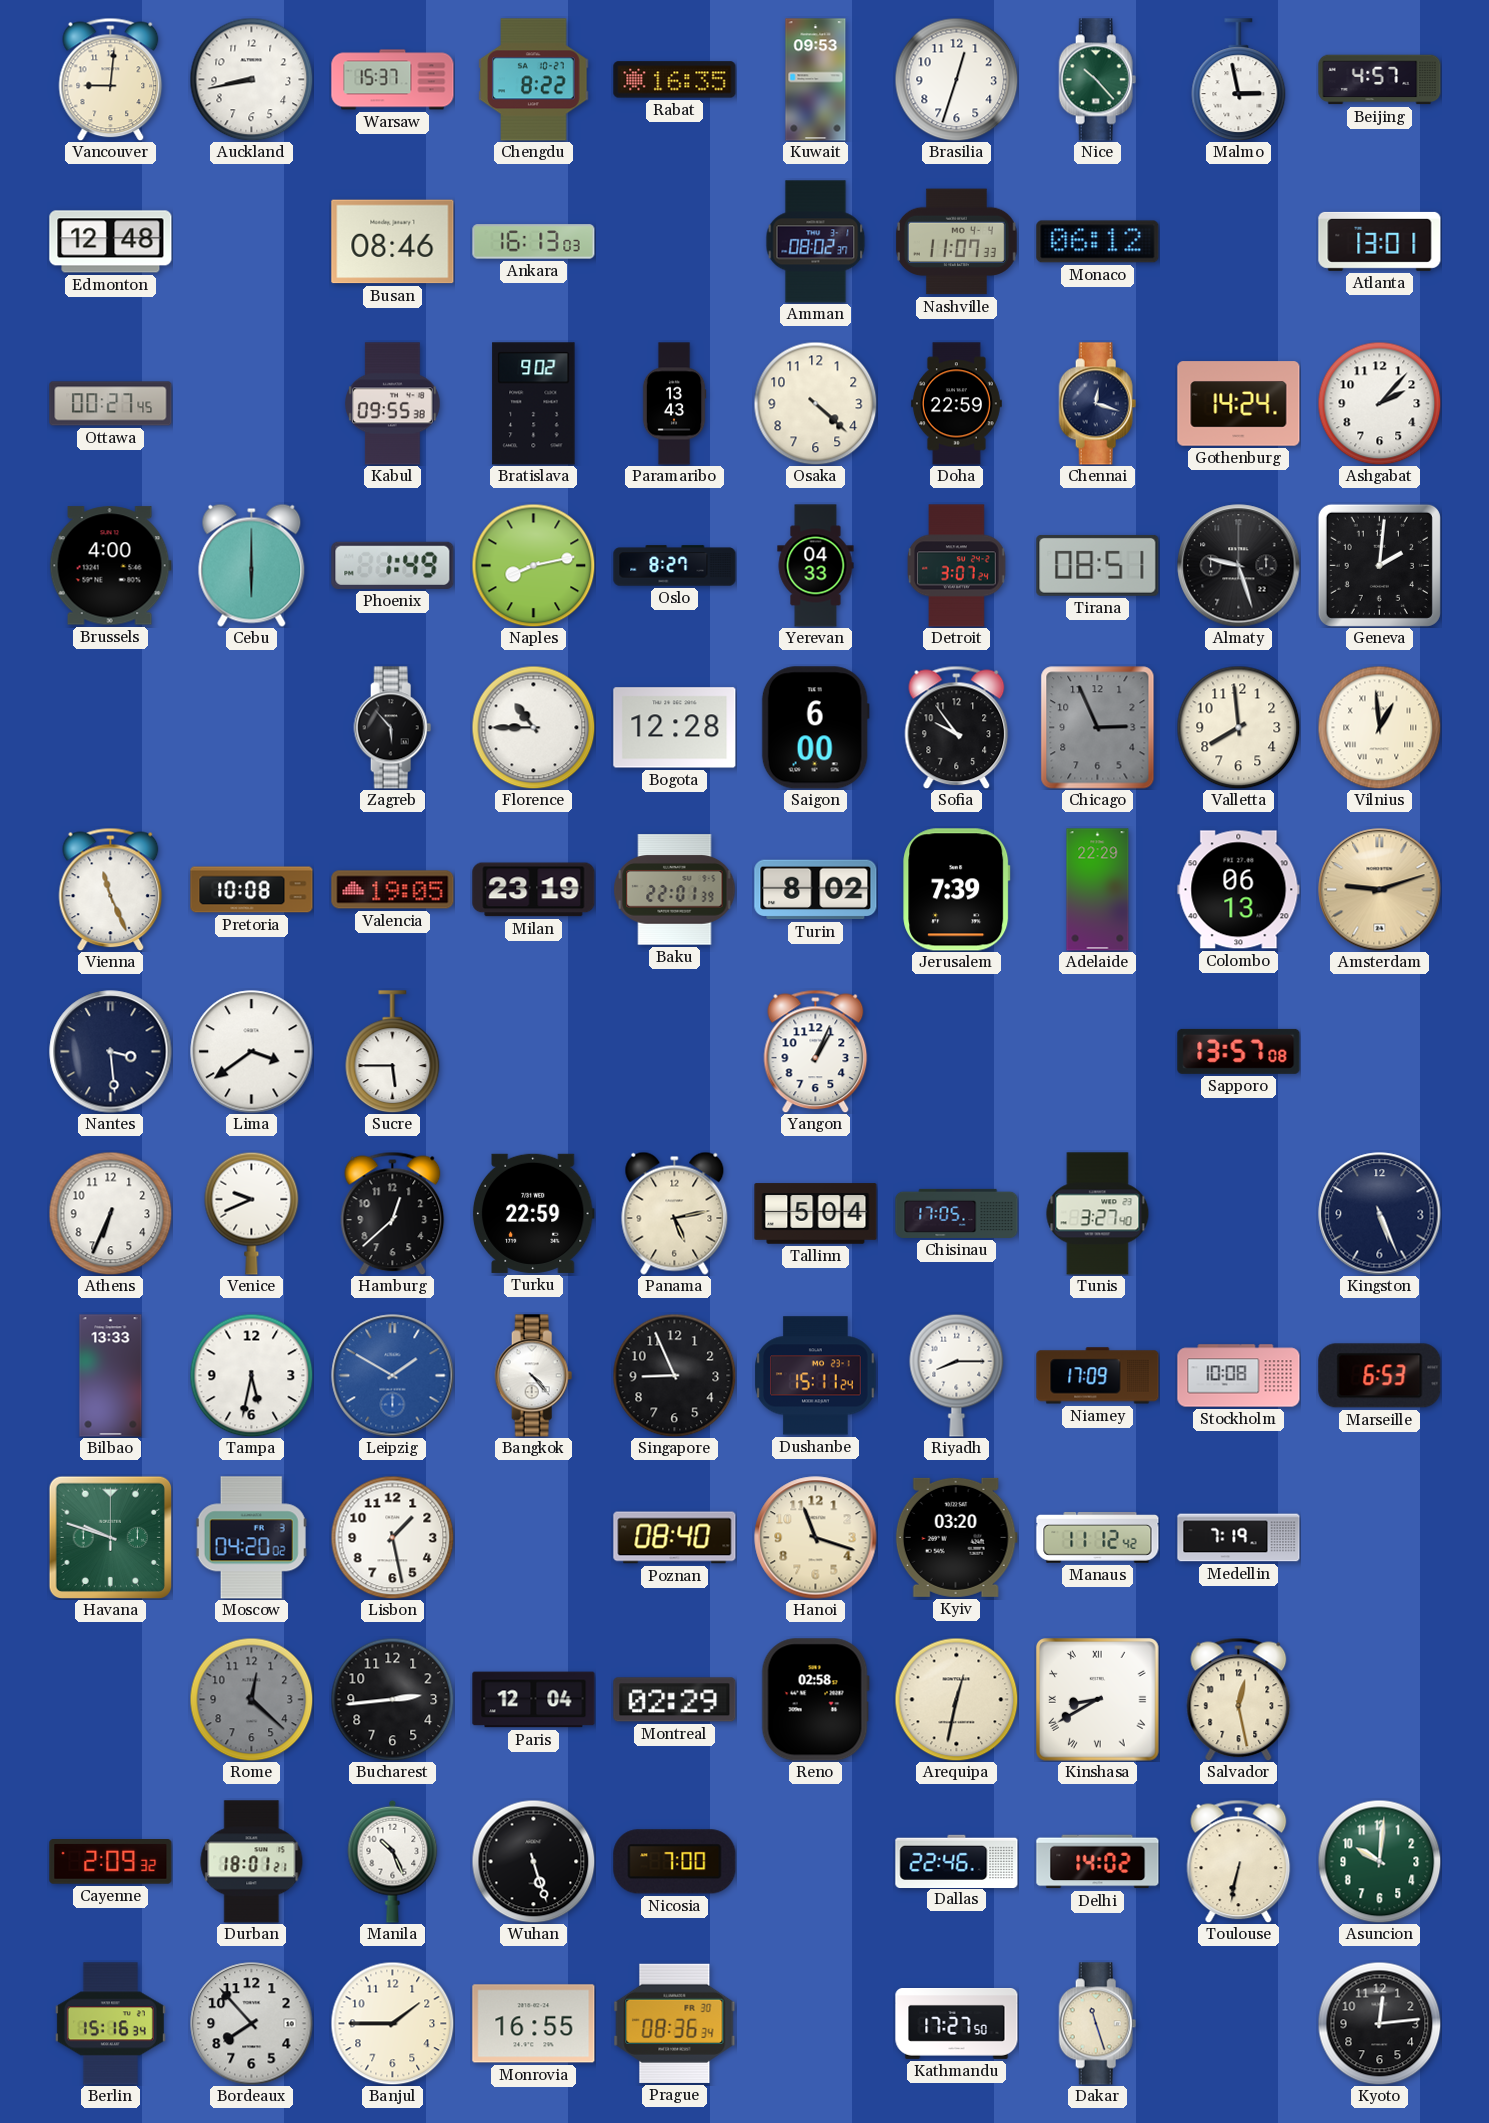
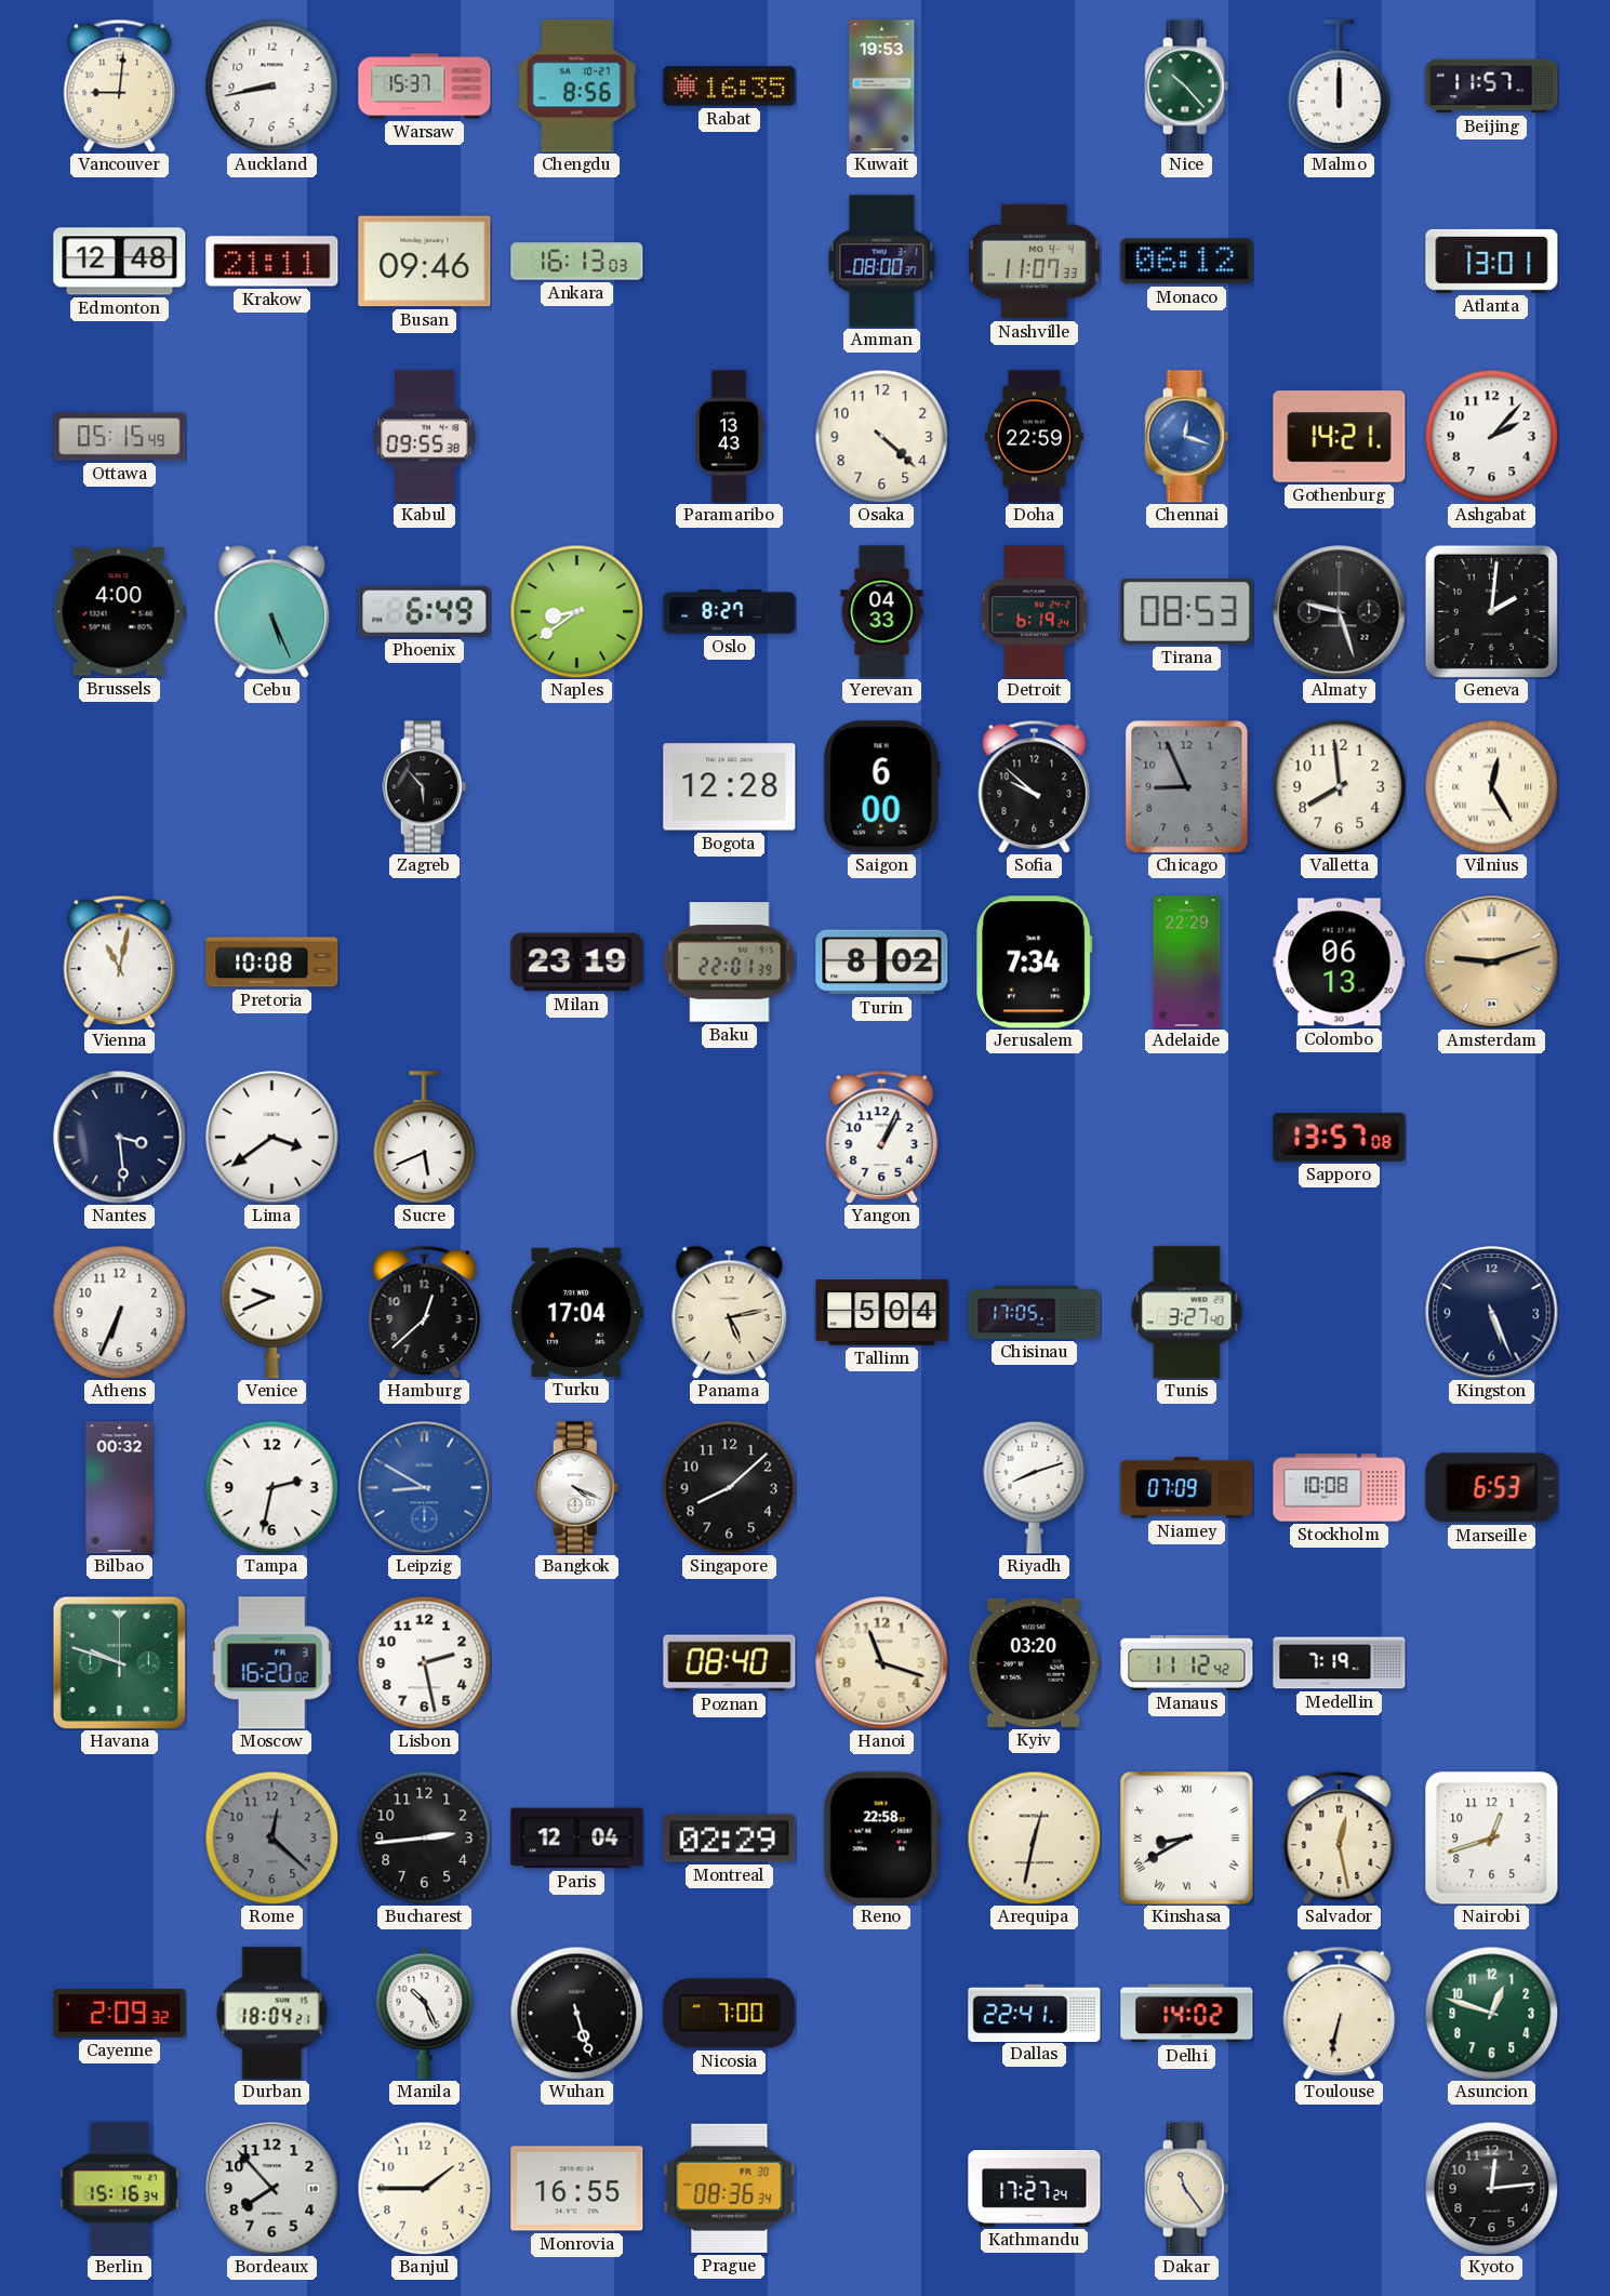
Chengdu: 8:22 -> 8:56 (577, 87)
Kuwait: 09:53 -> 19:53 (882, 87)
Brasilia: 12:33 -> none (956, 79)
Malmo: 2:58 -> 12:00 (1340, 87)
Beijing: 4:57 -> 11:57 (1492, 87)
Krakow: none -> 21:11 (272, 262)
Busan: 08:46 -> 09:46 (425, 262)
Amman: 08:02 -> 08:00 (882, 262)
Ottawa: 00:27 -> 05:15 (120, 437)
Bratislava: 9:02 -> none (534, 404)
Chennai dial: navy -> blue (1187, 437)
Gothenburg: 14:24 -> 14:21 (1340, 437)
Cebu: 6:00 -> 5:26 (272, 611)
Phoenix: 1:49 -> 6:49 (425, 611)
Naples: 8:13 -> 8:39 (576, 611)
Detroit: 3:07 -> 6:19 (1035, 612)
Tirana: 08:51 -> 08:53 (1187, 611)
Florence: 10:45 -> none (533, 727)
Sofia: 9:54 -> 9:52 (1035, 786)
Chicago: 2:56 -> 8:56 (1187, 787)
Vilnius: 12:59 -> 12:25 (1491, 786)
Vienna: 11:26 -> 11:02 (120, 961)
Valencia: 19:05 -> none (393, 890)
Jerusalem: 7:39 -> 7:34 (1035, 963)
Sucre: 5:45 -> 5:41 (425, 1138)
Turku: 22:59 -> 17:04 (576, 1312)
Bilbao: 13:33 -> 00:32 (120, 1488)
Tampa: 5:32 -> 2:32 (271, 1487)
Leipzig: 1:50 -> 8:50 (425, 1488)
Bangkok: 4:23 -> 4:19 (577, 1488)
Singapore: 8:56 -> 8:08 (729, 1487)
Dushanbe: 15:11 -> none (816, 1376)
Riyadh: 8:15 -> 8:12 (1035, 1487)
Niamey: 17:09 -> 07:09 (1187, 1488)
Moscow: 04:20 -> 16:20 (271, 1663)
Lisbon: 1:28 -> 2:28 (424, 1662)
Reno: 02:58 -> 22:58 (881, 1839)
Nairobi: none -> 12:42 (1492, 1839)
Durban: 18:01 -> 18:04 (272, 2014)
Dallas: 22:46 -> 22:41 (1035, 2013)
Asuncion: 10:01 -> 12:48 (1491, 2013)
Kathmandu: 17:27:50 -> 17:27:24 (1035, 2189)
Dakar: 11:27 -> 11:24 (1187, 2189)
